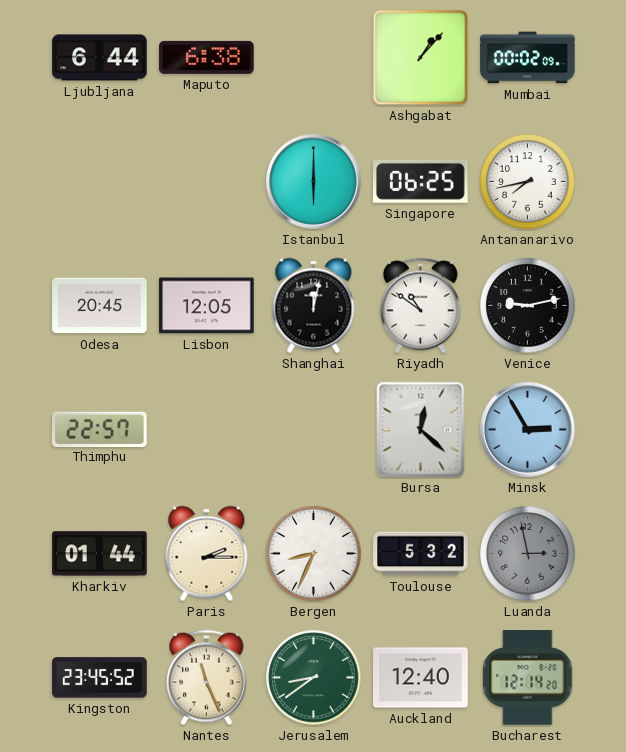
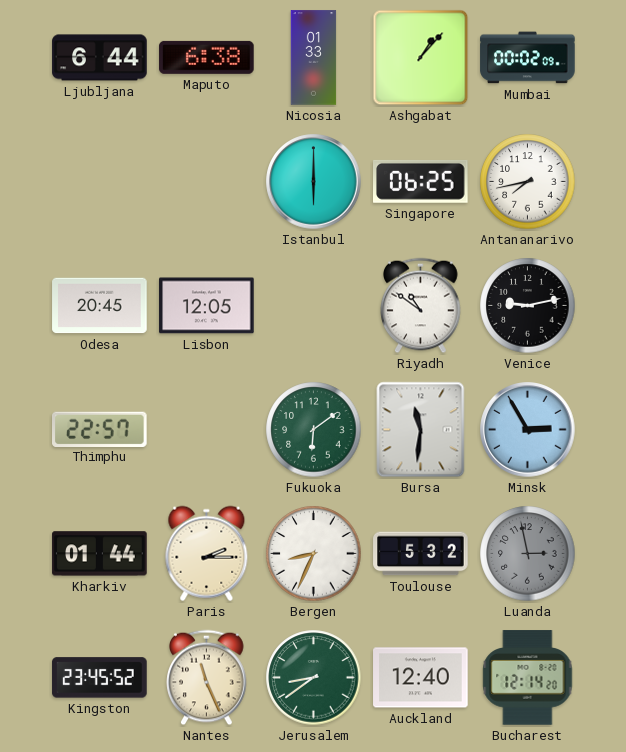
Nicosia: none -> 01:33 (314, 58)
Shanghai: 12:02 -> none (314, 306)
Fukuoka: none -> 6:09 (314, 430)
Bursa: 12:22 -> 11:31 (421, 430)
